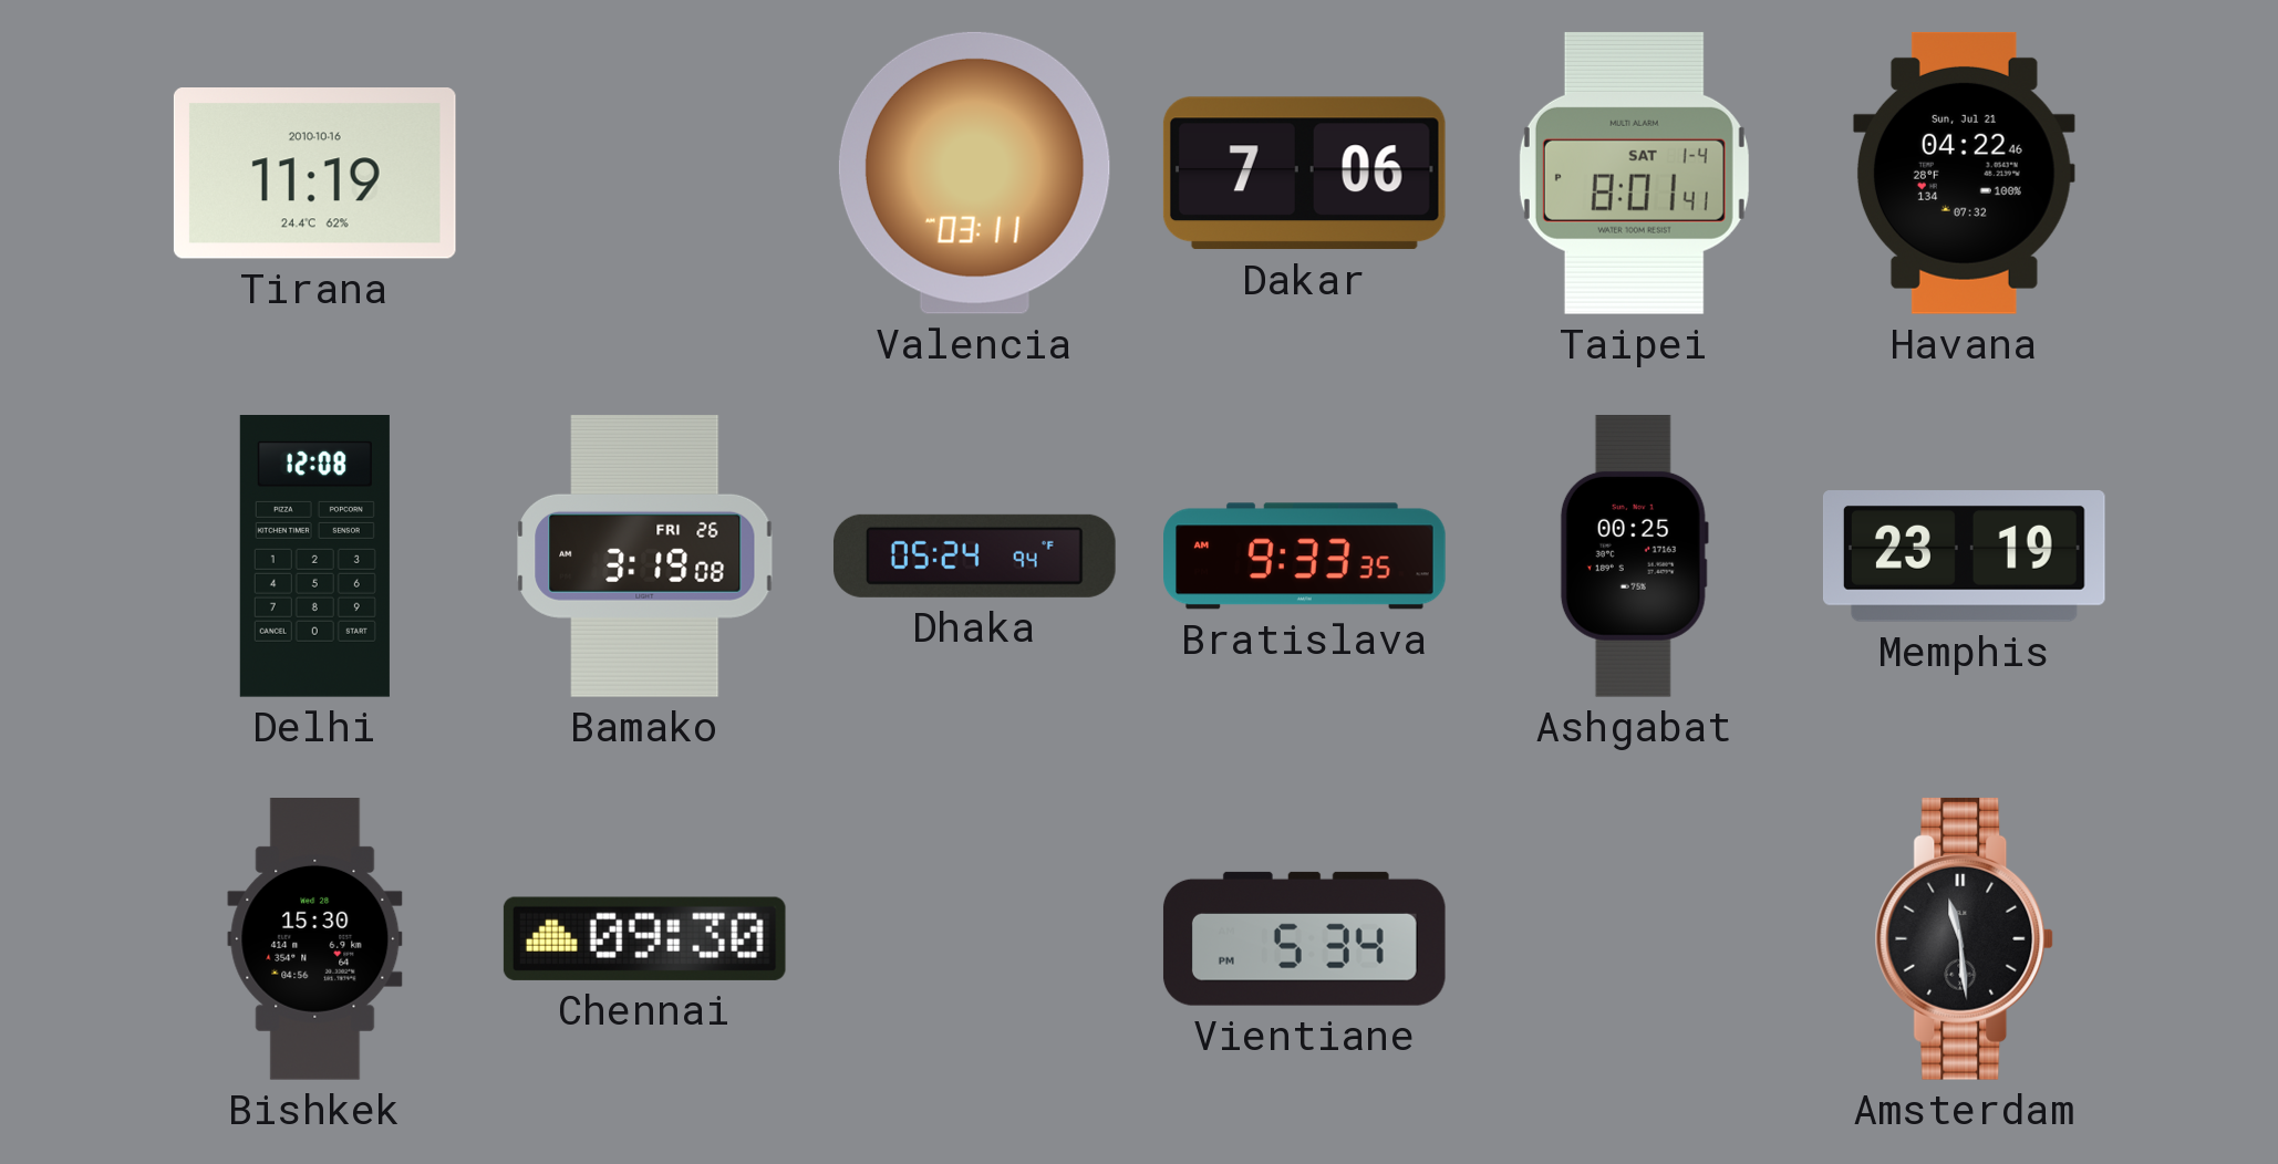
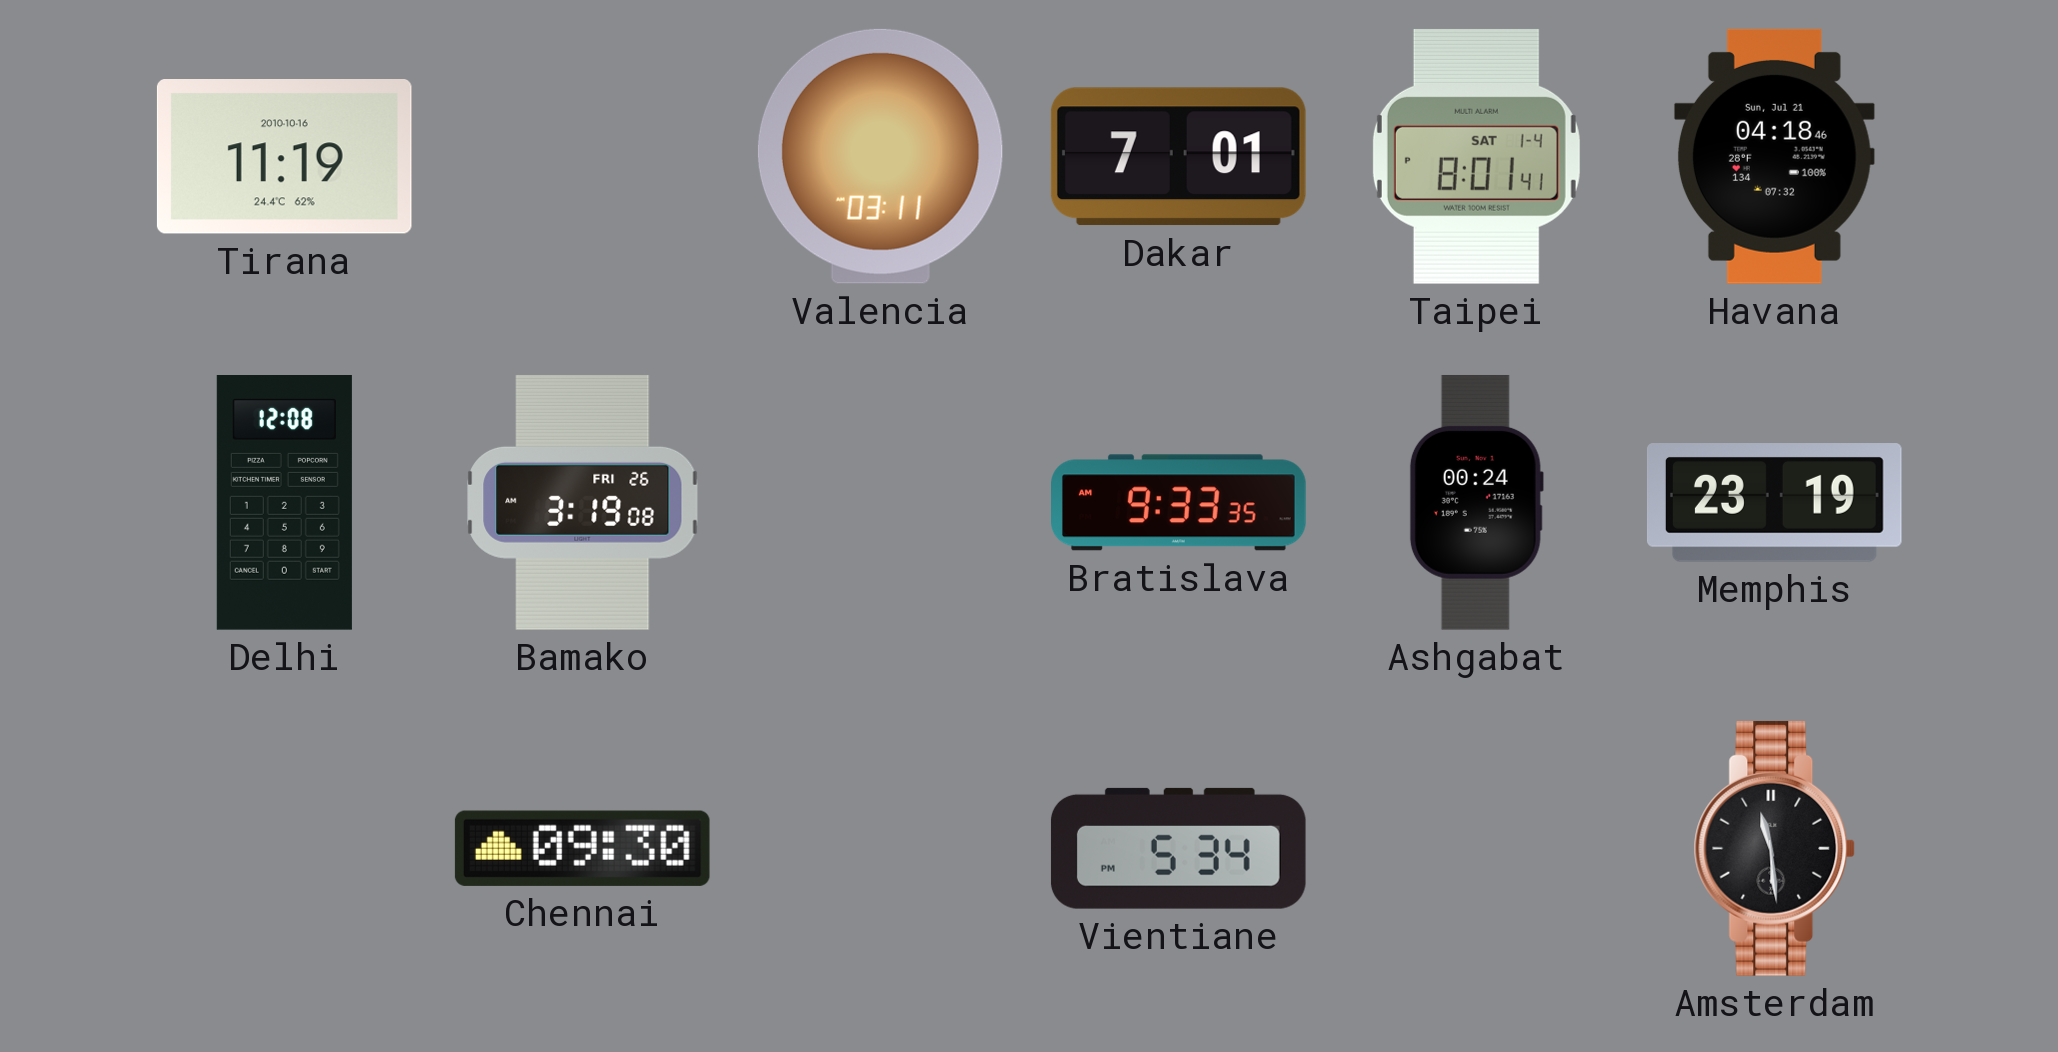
Dakar: 7:06 -> 7:01 (1178, 157)
Havana: 04:22 -> 04:18 (1774, 156)
Dhaka: 05:24 -> none (974, 555)
Ashgabat: 00:25 -> 00:24 (1476, 502)
Bishkek: 15:30 -> none (315, 939)
